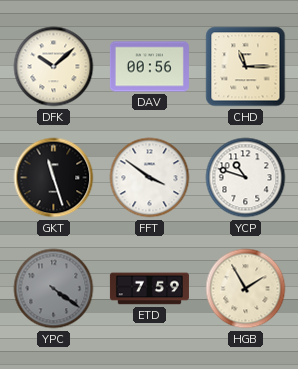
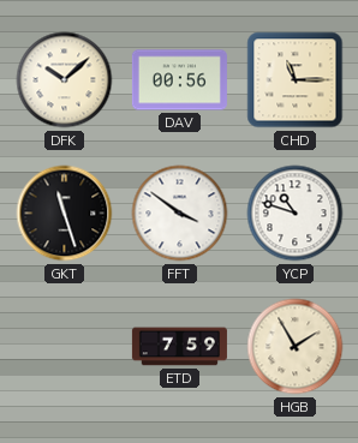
YPC: 4:21 -> none (54, 289)
